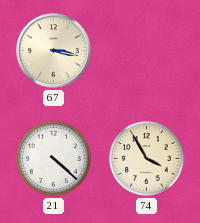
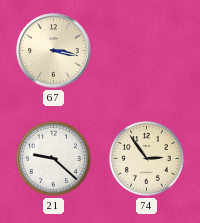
21: 4:22 -> 9:22 (53, 158)
74: 3:55 -> 2:54 (146, 158)
